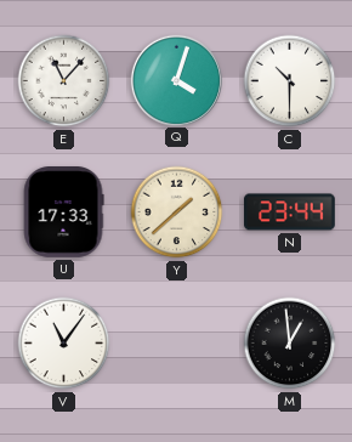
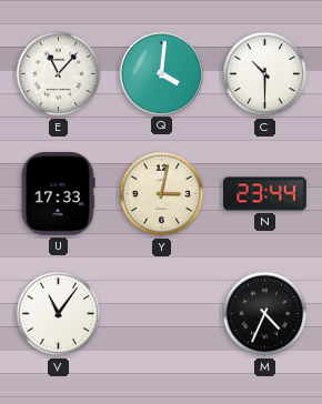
Q: 4:03 -> 4:01 (161, 73)
Y: 1:38 -> 3:02 (162, 194)
M: 12:59 -> 4:34 (265, 314)
